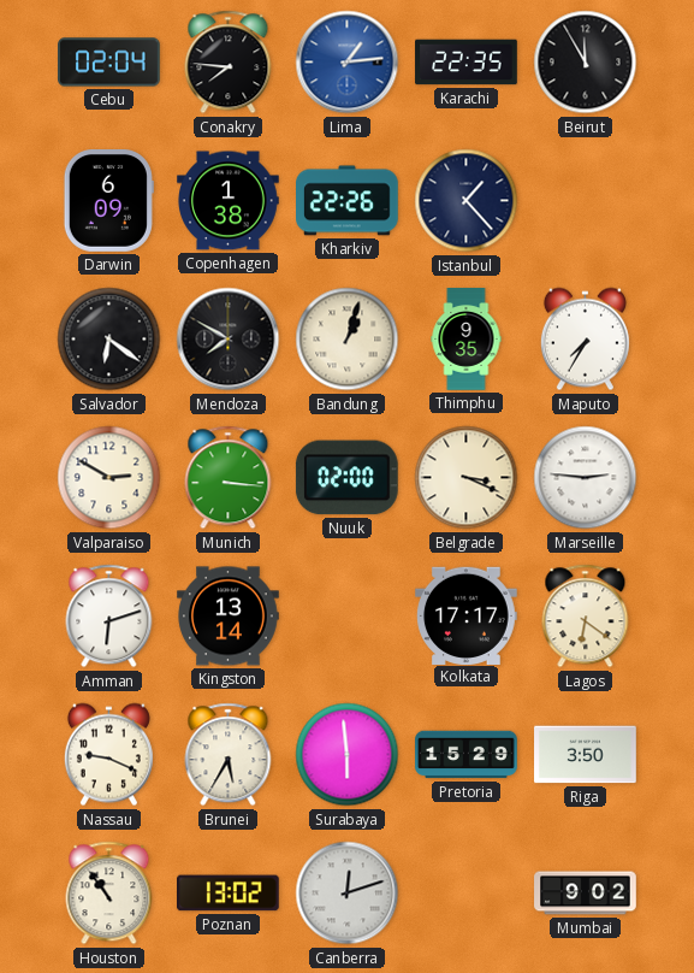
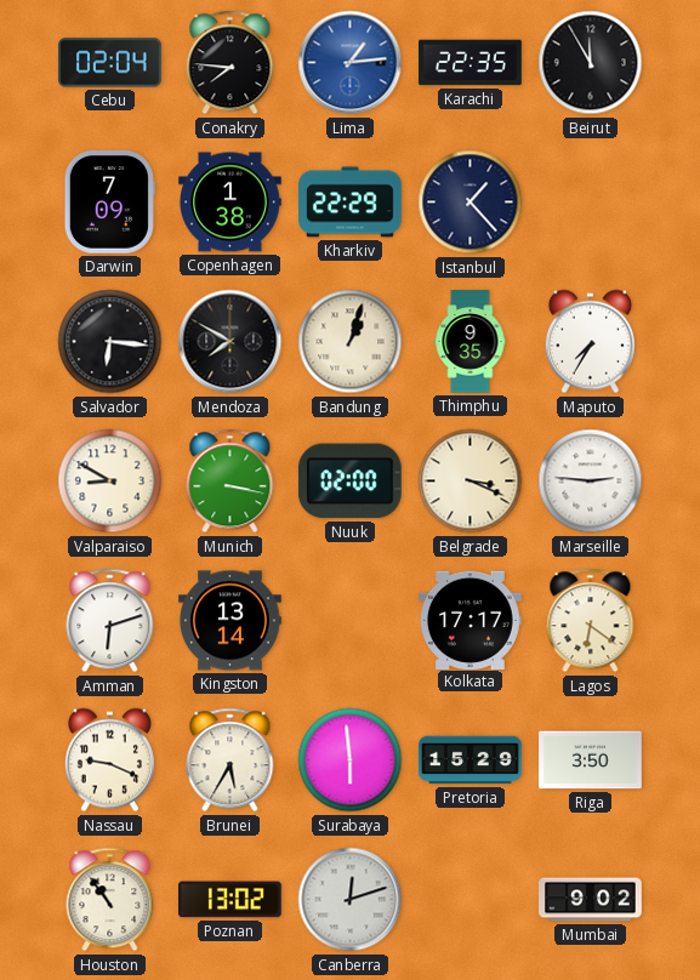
Darwin: 6:09 -> 7:09 (109, 203)
Kharkiv: 22:26 -> 22:29 (351, 203)
Salvador: 6:21 -> 6:16 (110, 342)
Valparaiso: 2:50 -> 8:50 (110, 482)
Munich: 3:16 -> 3:17 (231, 482)
